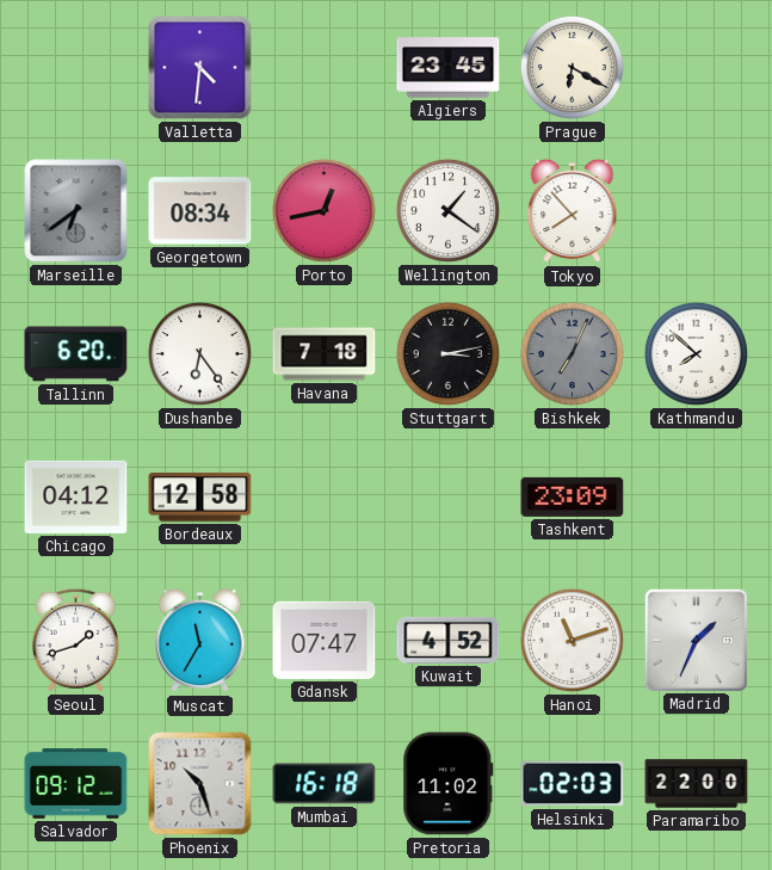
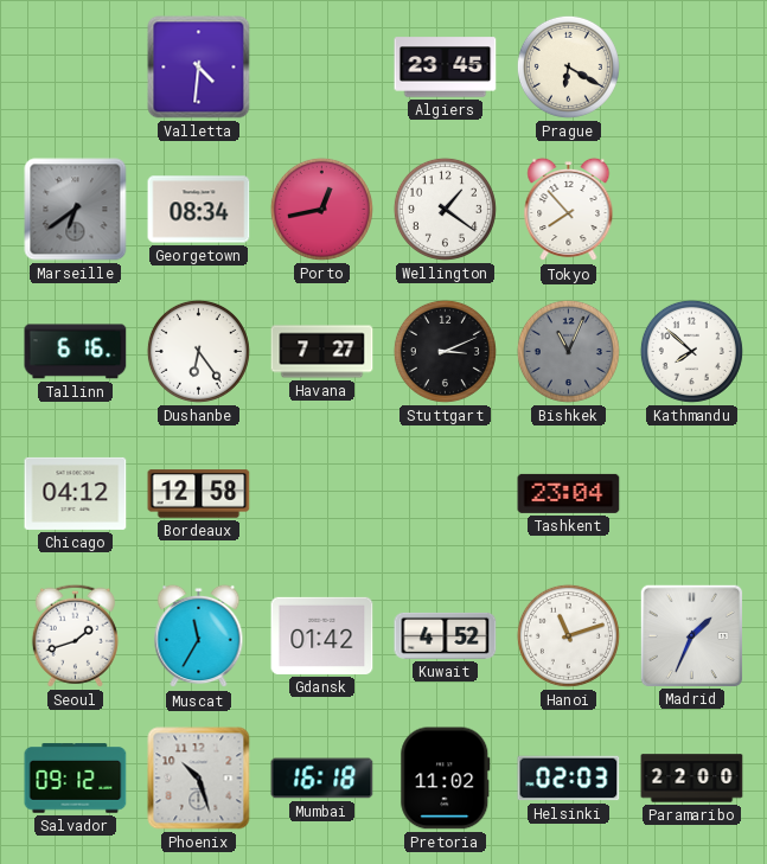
Tallinn: 6:20 -> 6:16 (76, 352)
Havana: 7:18 -> 7:27 (322, 352)
Stuttgart: 3:13 -> 3:11 (445, 351)
Bishkek: 7:04 -> 11:04 (568, 351)
Tashkent: 23:09 -> 23:04 (569, 493)
Gdansk: 07:47 -> 01:42 (322, 635)
